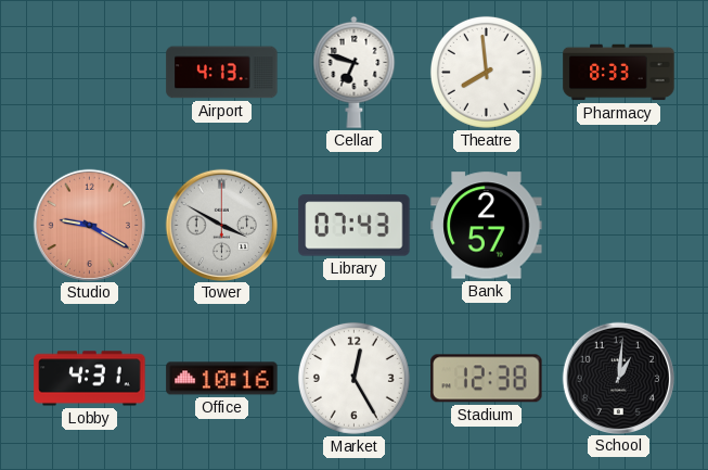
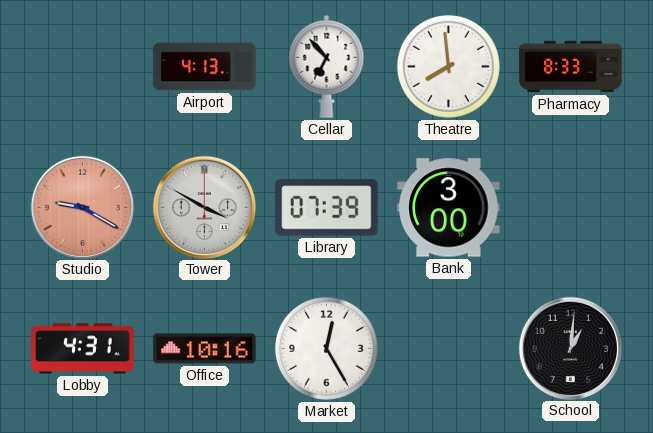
Cellar: 6:48 -> 6:53 (327, 66)
Library: 07:43 -> 07:39 (327, 208)
Bank: 2:57 -> 3:00 (449, 208)
Stadium: 12:38 -> none (487, 379)
